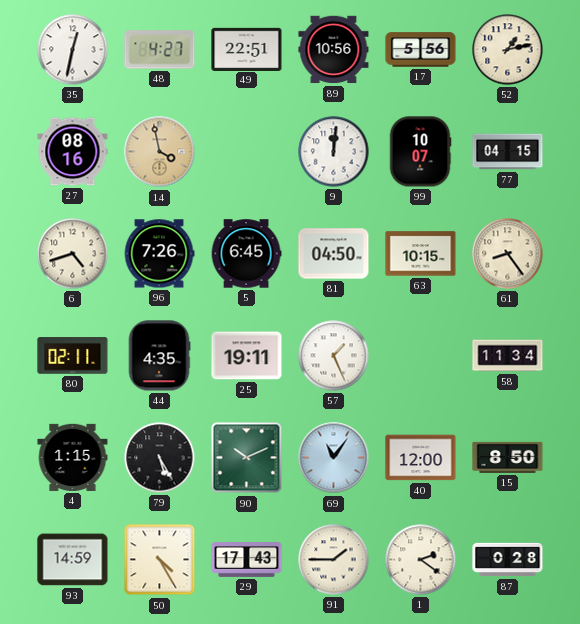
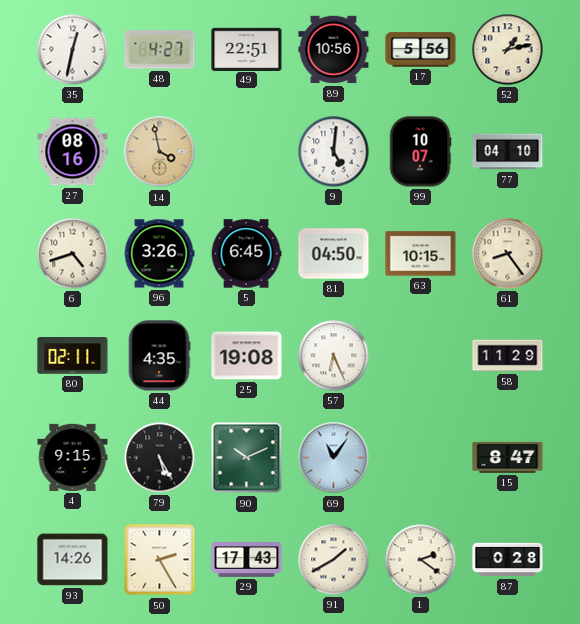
9: 12:01 -> 5:01 (334, 152)
77: 04:15 -> 04:10 (508, 152)
96: 7:26 -> 3:26 (159, 254)
25: 19:11 -> 19:08 (247, 356)
57: 1:26 -> 6:26 (334, 356)
58: 11:34 -> 11:29 (508, 356)
4: 1:15 -> 9:15 (73, 457)
40: 12:00 -> none (421, 458)
15: 8:50 -> 8:47 (508, 457)
93: 14:59 -> 14:26 (73, 560)
50: 4:25 -> 2:25 (160, 560)
91: 1:45 -> 1:40 (334, 560)
